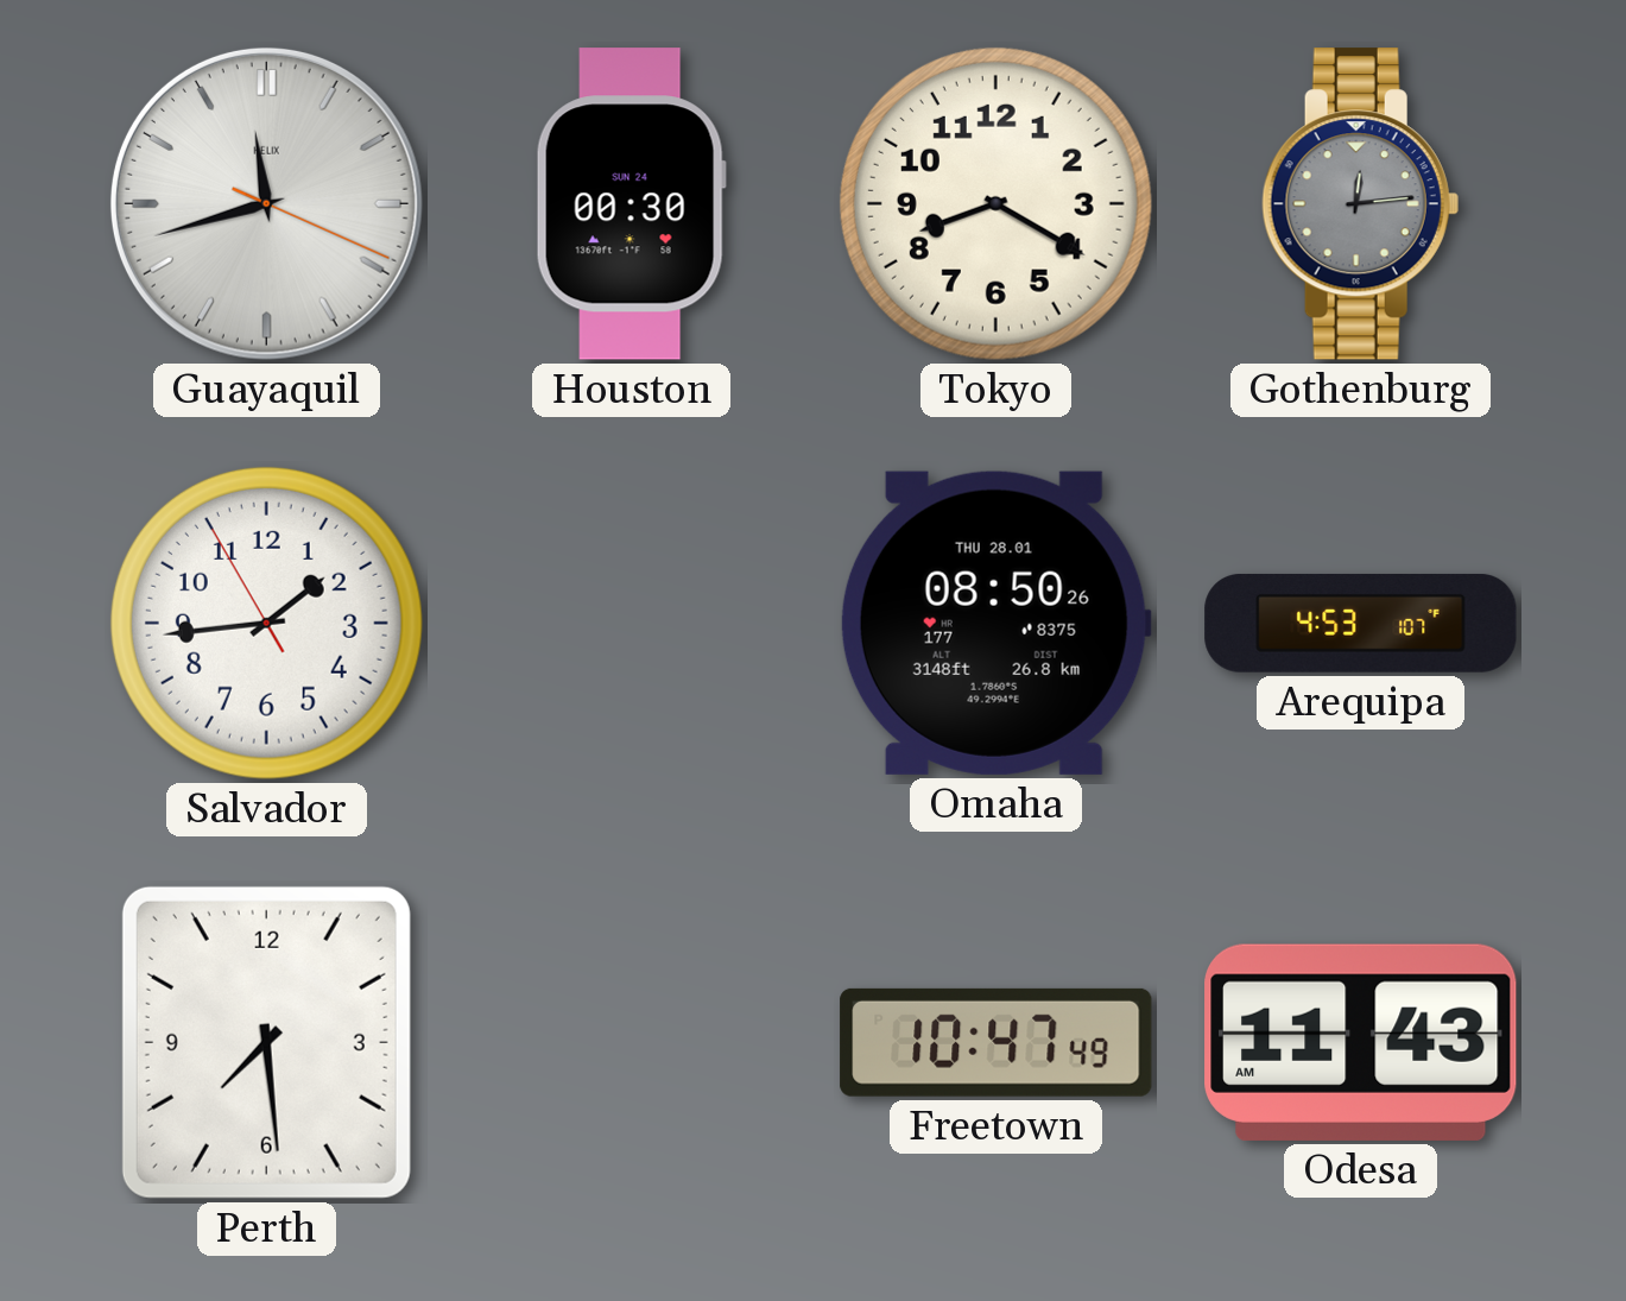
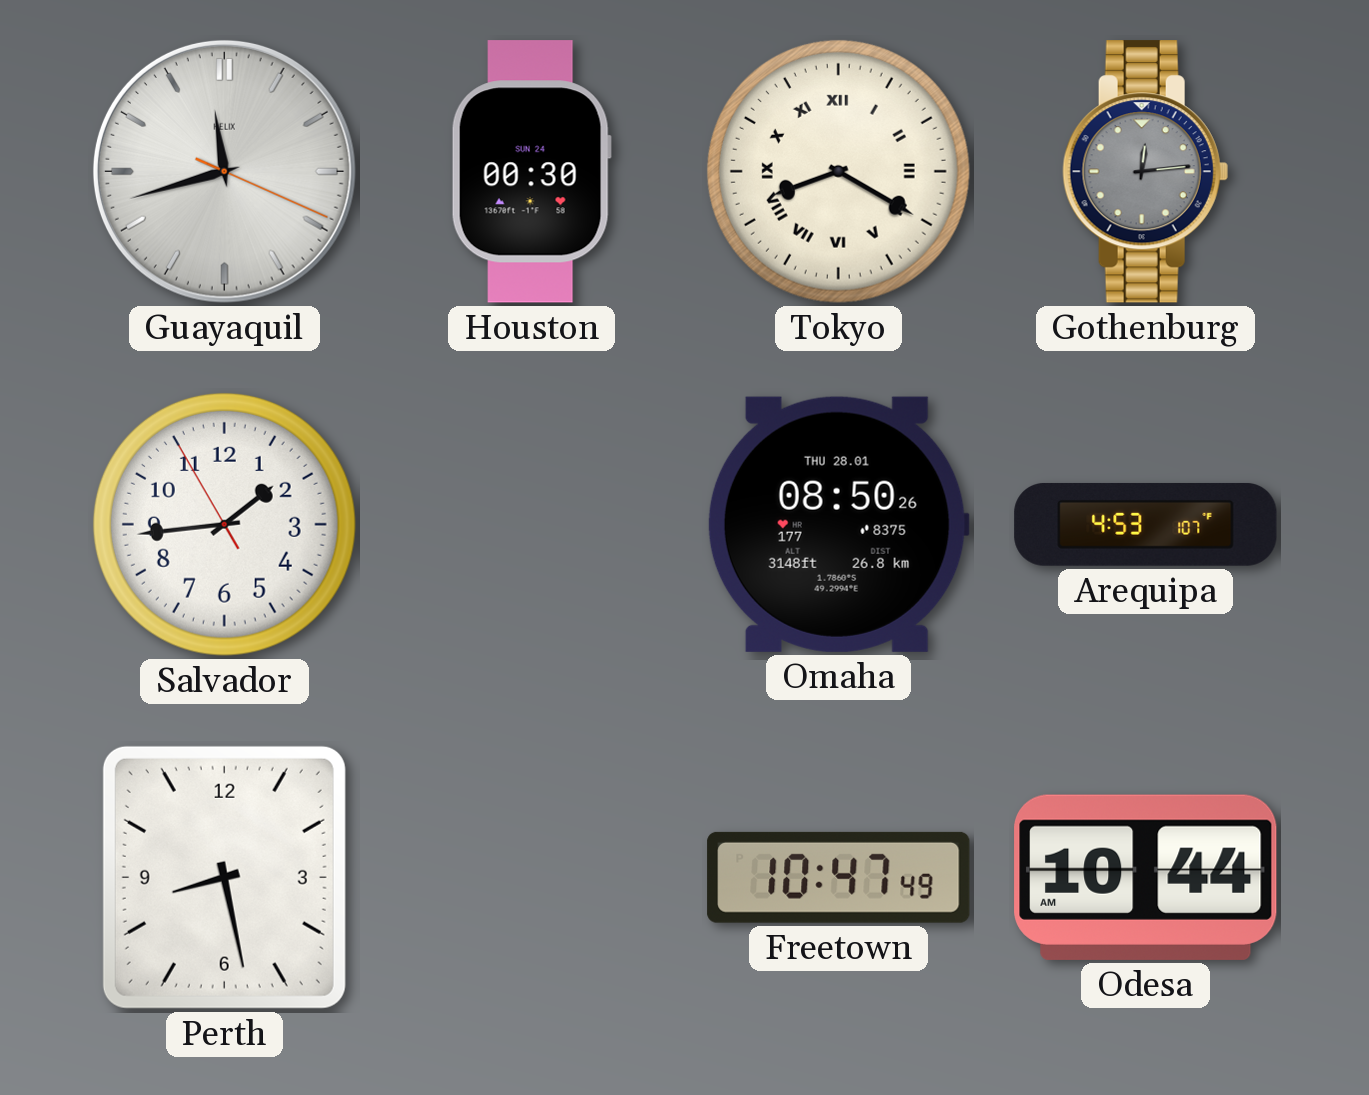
Tokyo numerals: Arabic -> Roman (838, 171)
Perth: 7:29 -> 8:28 (224, 877)
Odesa: 11:43 -> 10:44 (1146, 877)
